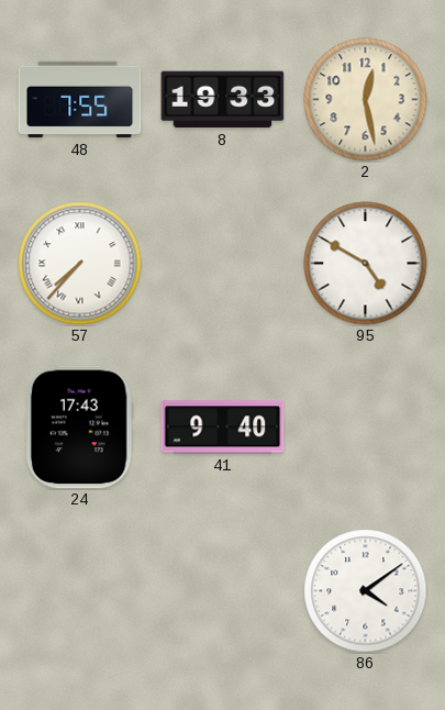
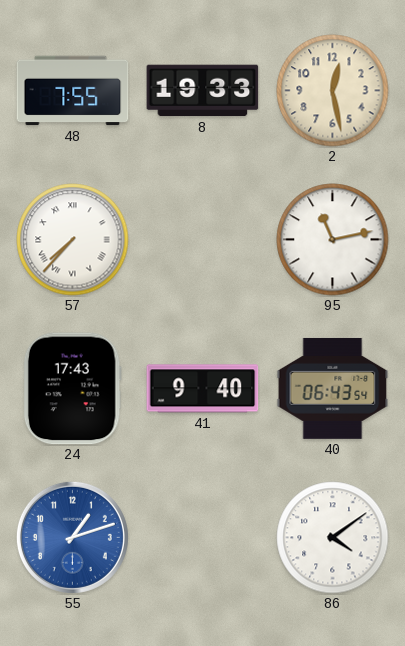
95: 4:50 -> 11:13 (333, 240)
40: none -> 06:43 (333, 388)
55: none -> 1:12 (72, 537)
